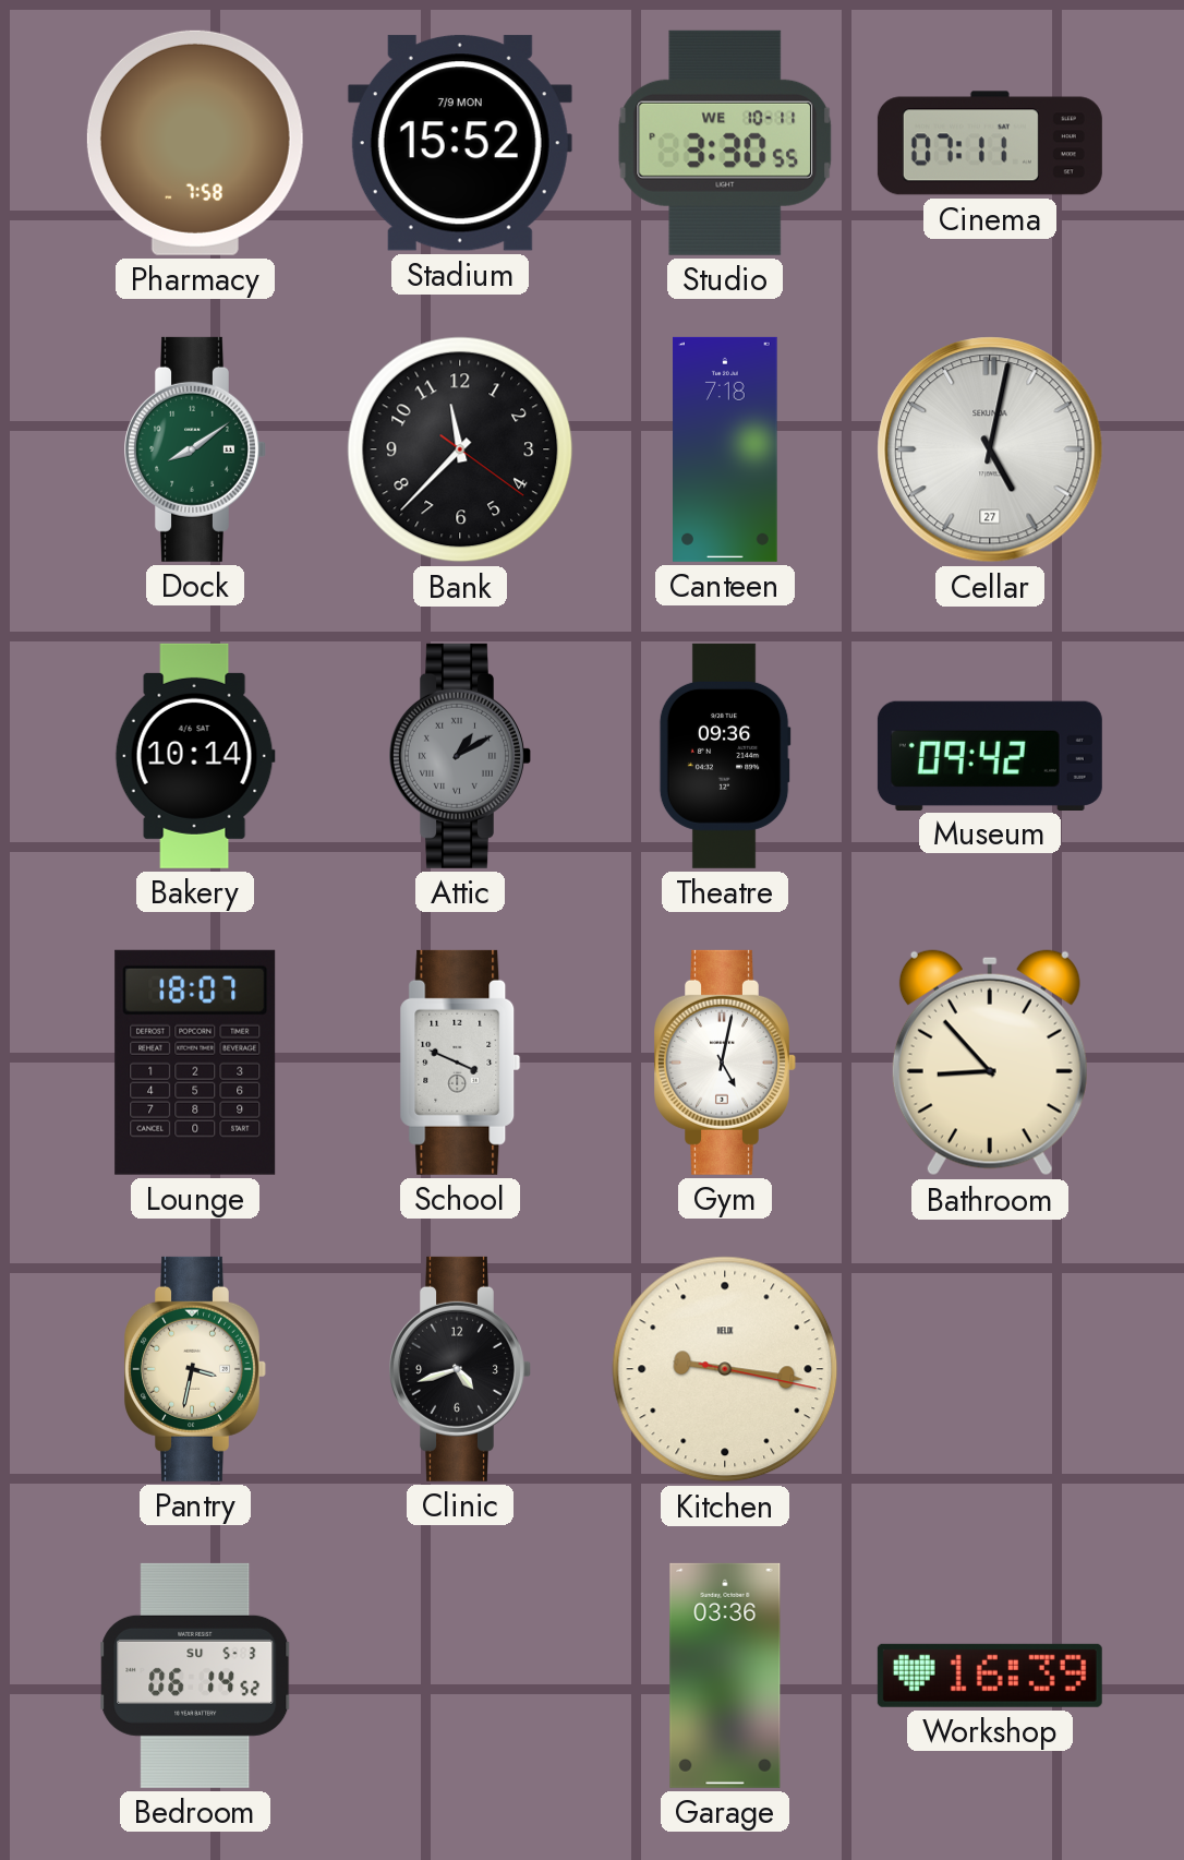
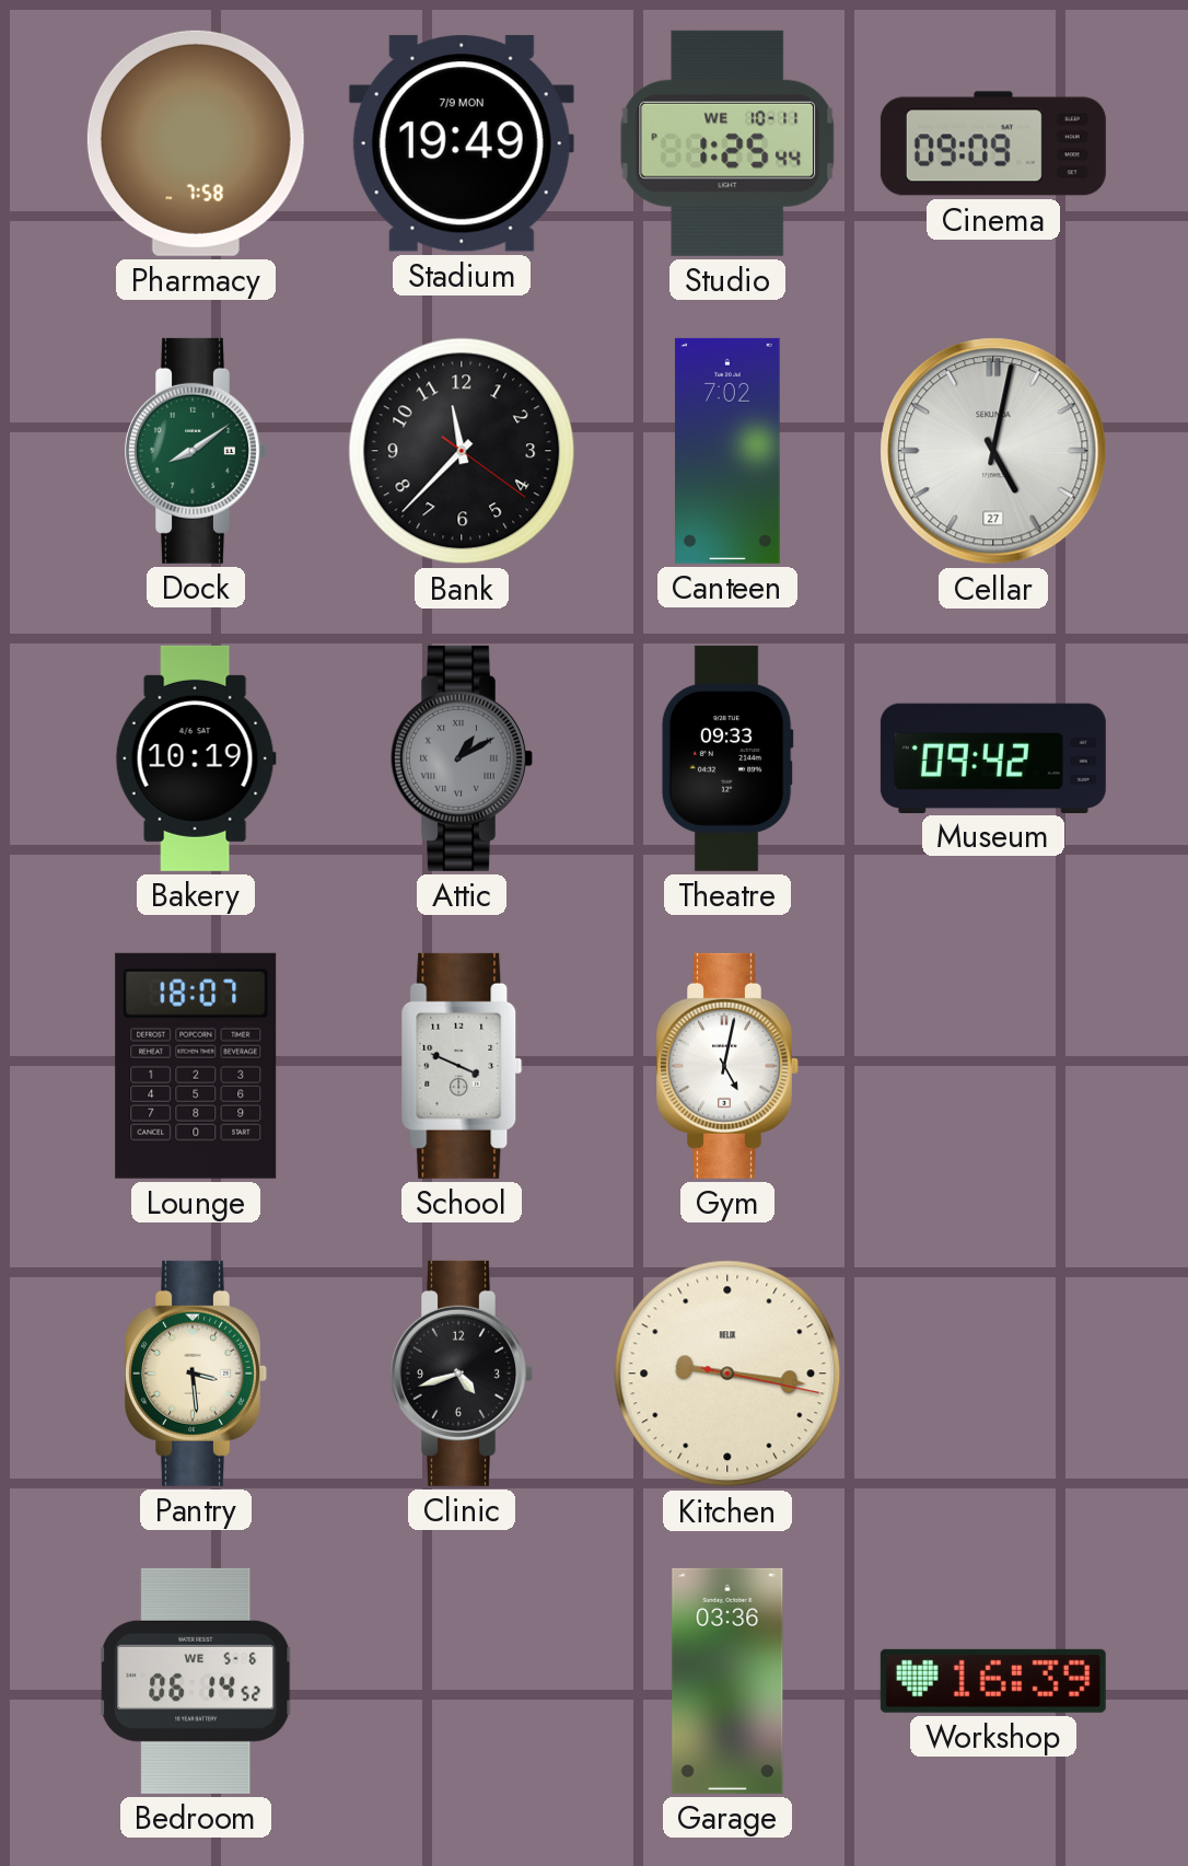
Stadium: 15:52 -> 19:49 (462, 143)
Studio: 3:30 -> 1:25 (727, 143)
Cinema: 07:11 -> 09:09 (993, 143)
Canteen: 7:18 -> 7:02 (727, 451)
Bakery: 10:14 -> 10:19 (196, 758)
Theatre: 09:36 -> 09:33 (727, 758)
Bathroom: 8:53 -> none (990, 1063)
Pantry: 3:32 -> 3:29 (197, 1374)
Bedroom date: SU 5-3 -> WE 5-6 (196, 1681)
